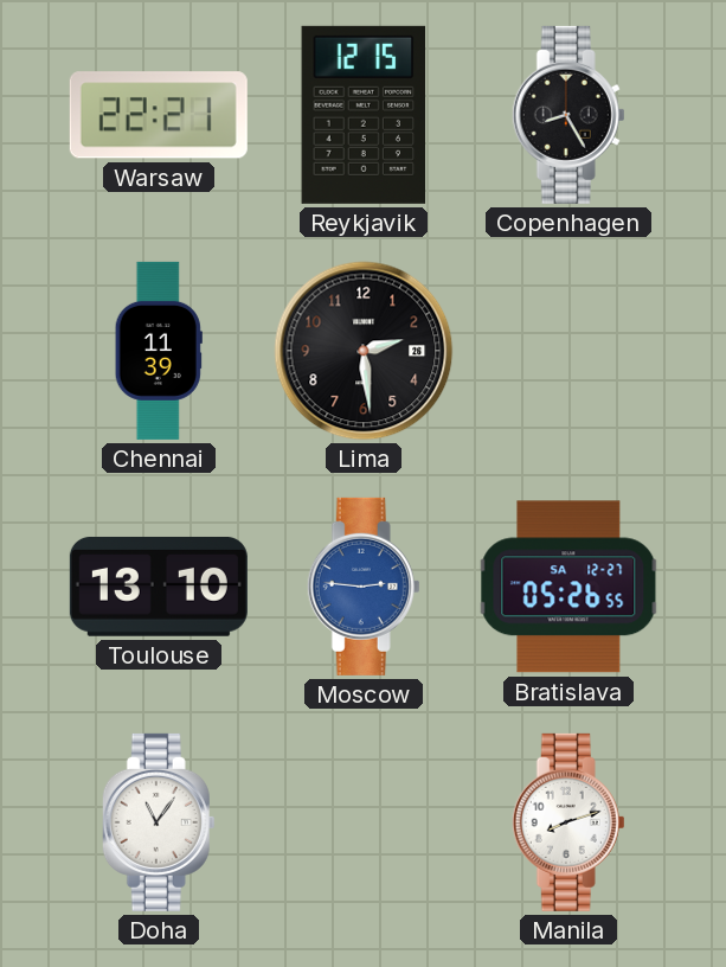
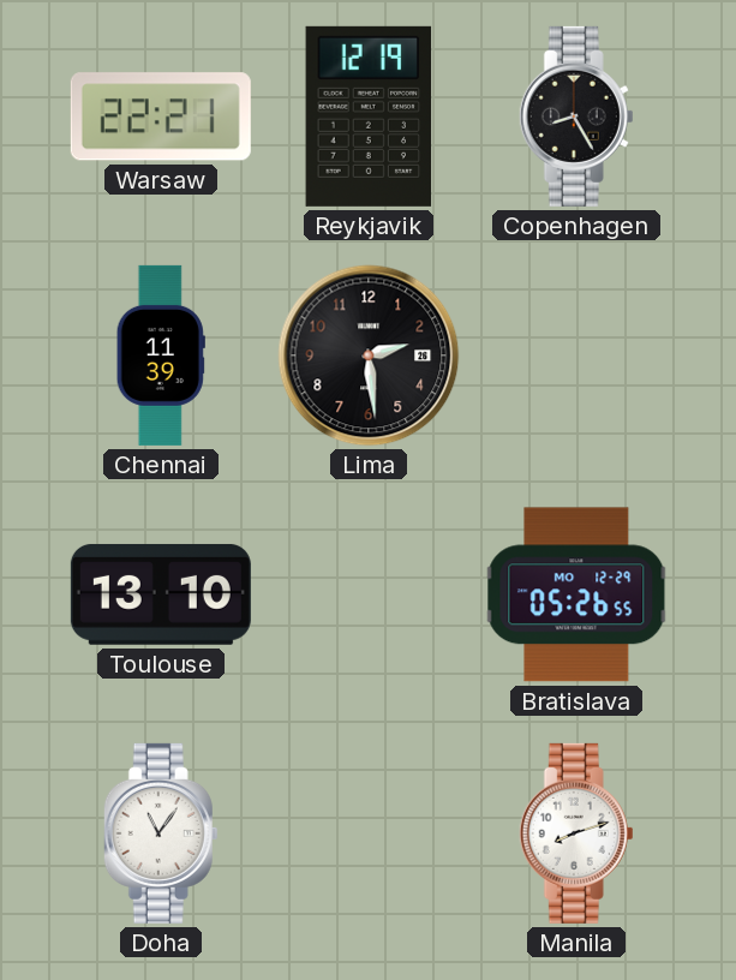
Reykjavik: 12:15 -> 12:19 (369, 116)
Moscow: 2:46 -> none (364, 587)
Bratislava date: SA 12-27 -> MO 12-29 (576, 594)
